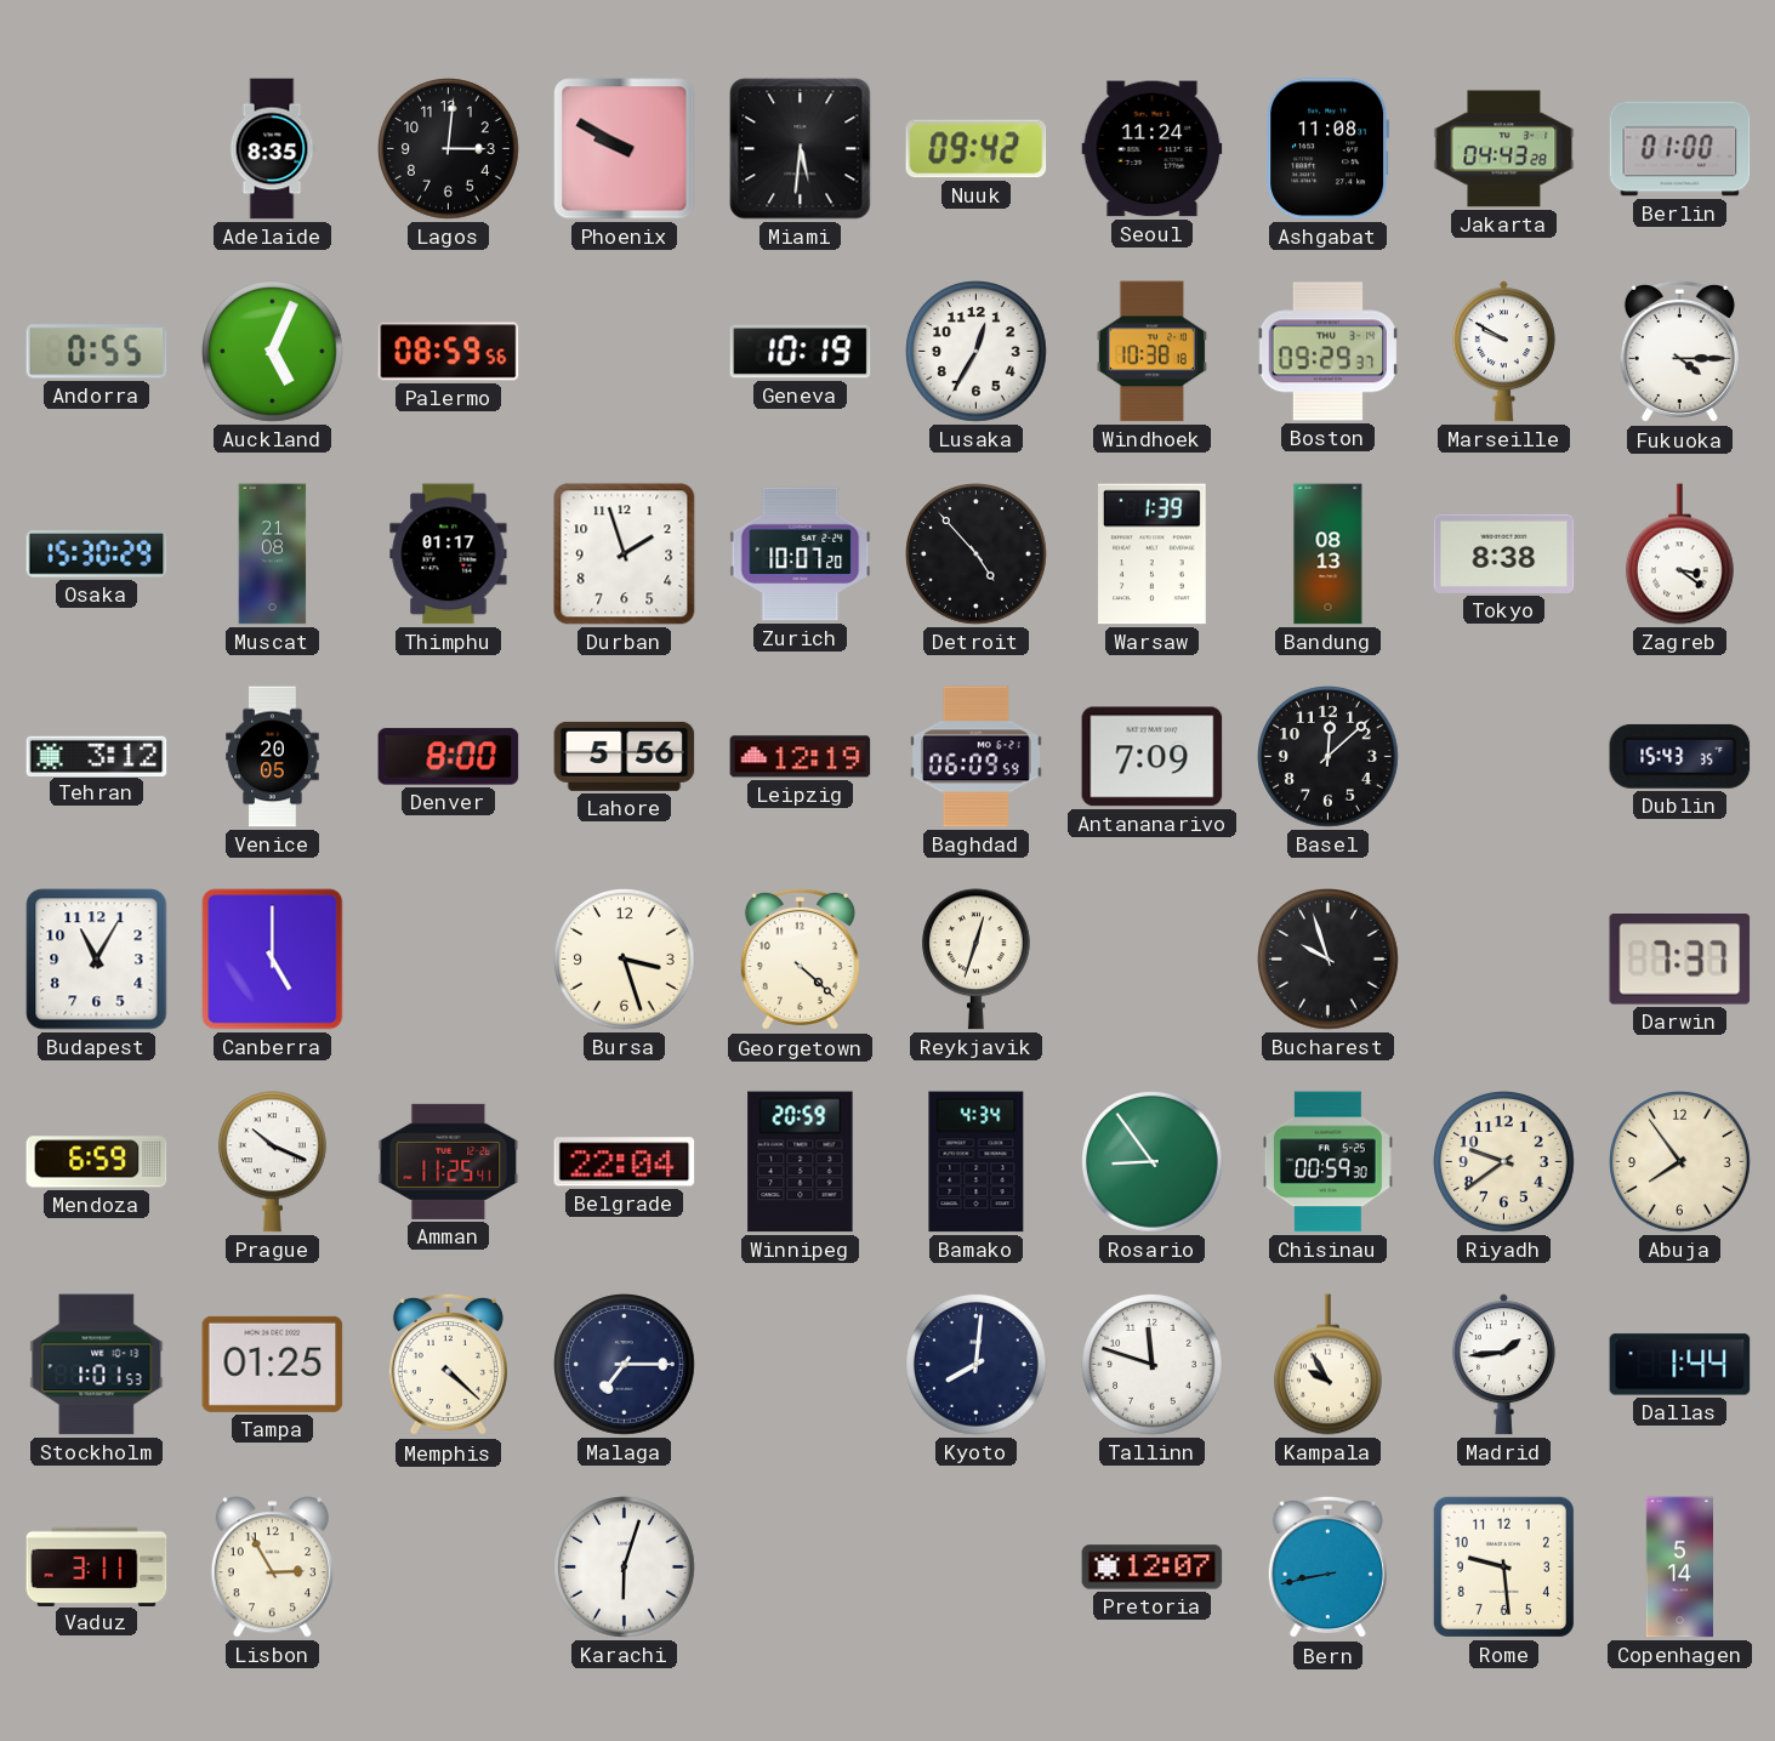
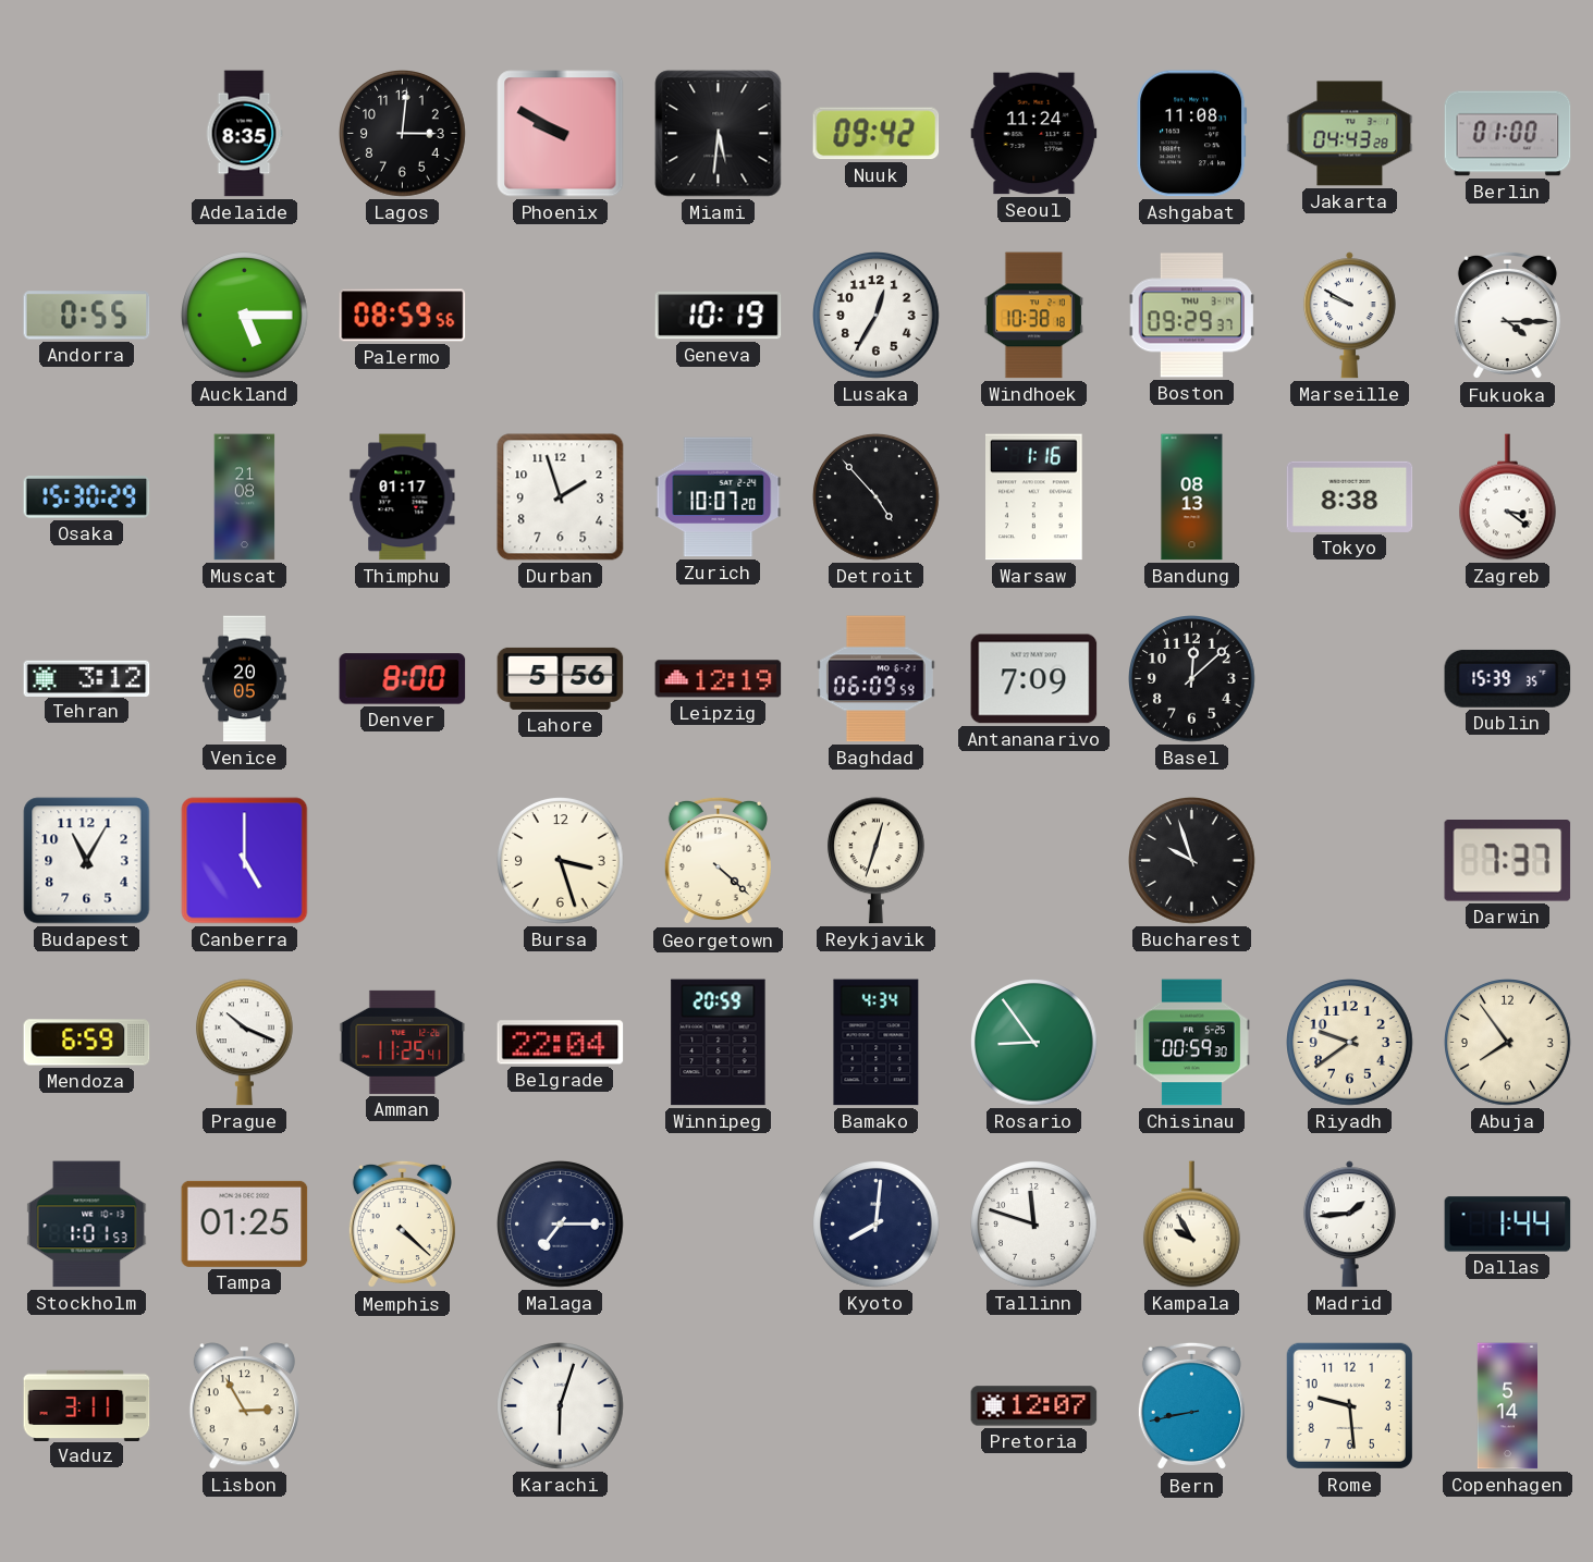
Auckland: 5:04 -> 5:15 (245, 316)
Warsaw: 1:39 -> 1:16 (1034, 497)
Dublin: 15:43 -> 15:39 (1508, 678)
